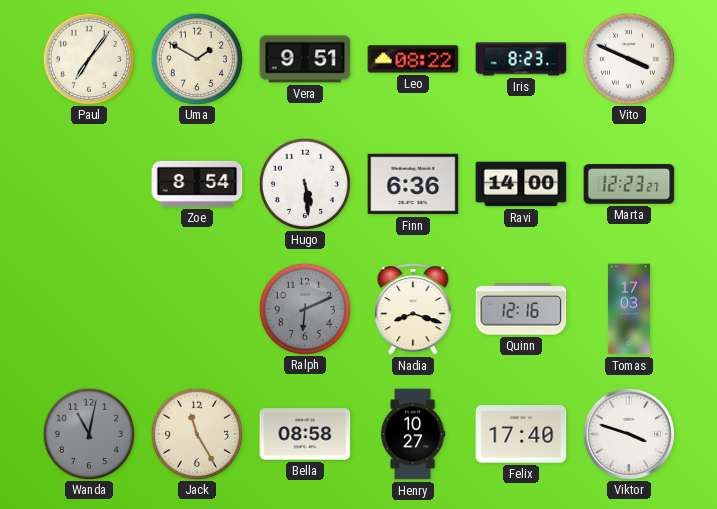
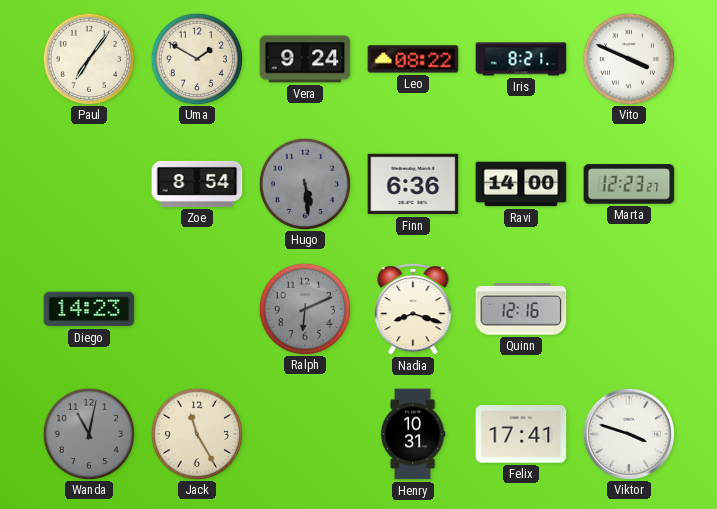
Vera: 9:51 -> 9:24 (305, 59)
Iris: 8:23 -> 8:21 (521, 59)
Hugo dial: white -> grey (304, 183)
Diego: none -> 14:23 (89, 309)
Tomas: 17:03 -> none (629, 309)
Bella: 08:58 -> none (305, 434)
Henry: 10:27 -> 10:31 (413, 434)
Felix: 17:40 -> 17:41 (521, 434)
